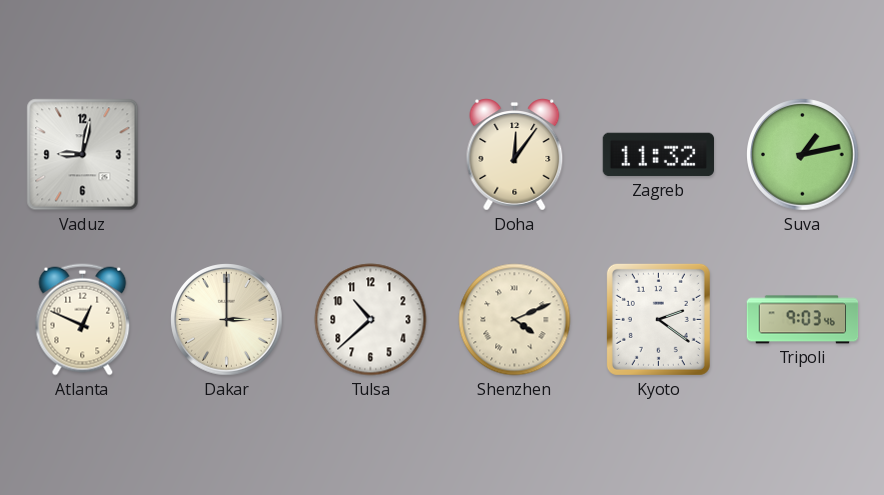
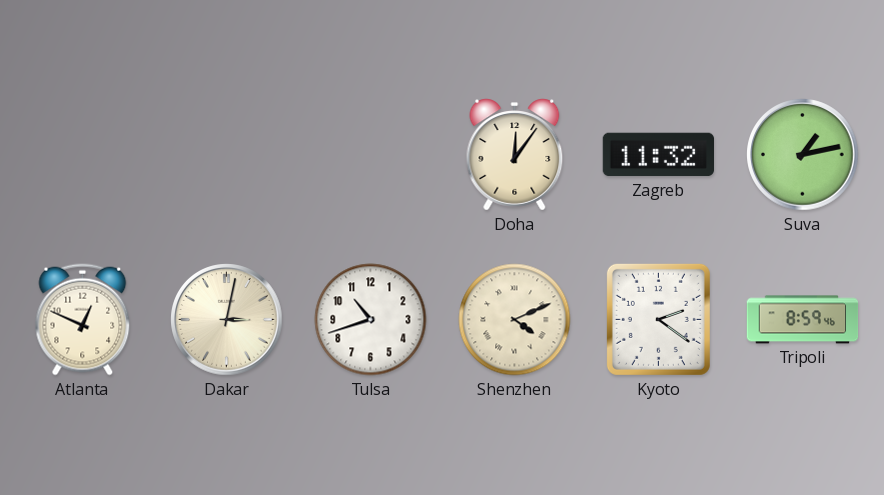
Vaduz: 9:02 -> none (83, 155)
Dakar: 3:00 -> 3:02 (227, 320)
Tulsa: 10:38 -> 10:42 (371, 320)
Tripoli: 9:03 -> 8:59 (803, 320)
